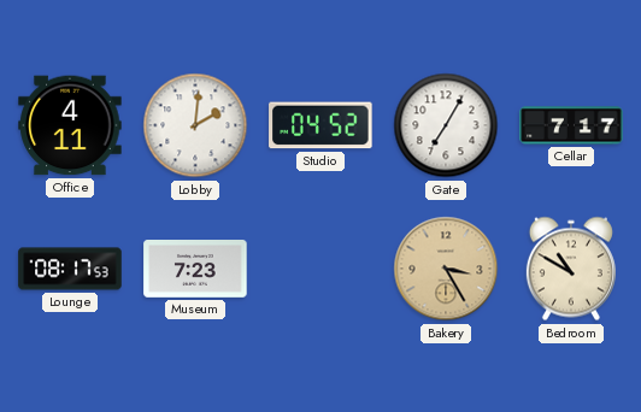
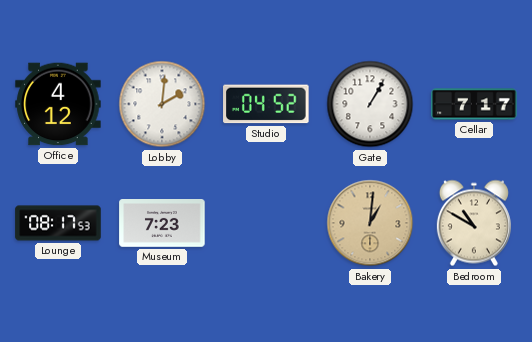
Office: 4:11 -> 4:12 (58, 104)
Gate: 7:05 -> 1:05 (370, 104)
Bakery: 3:25 -> 1:01 (370, 223)
